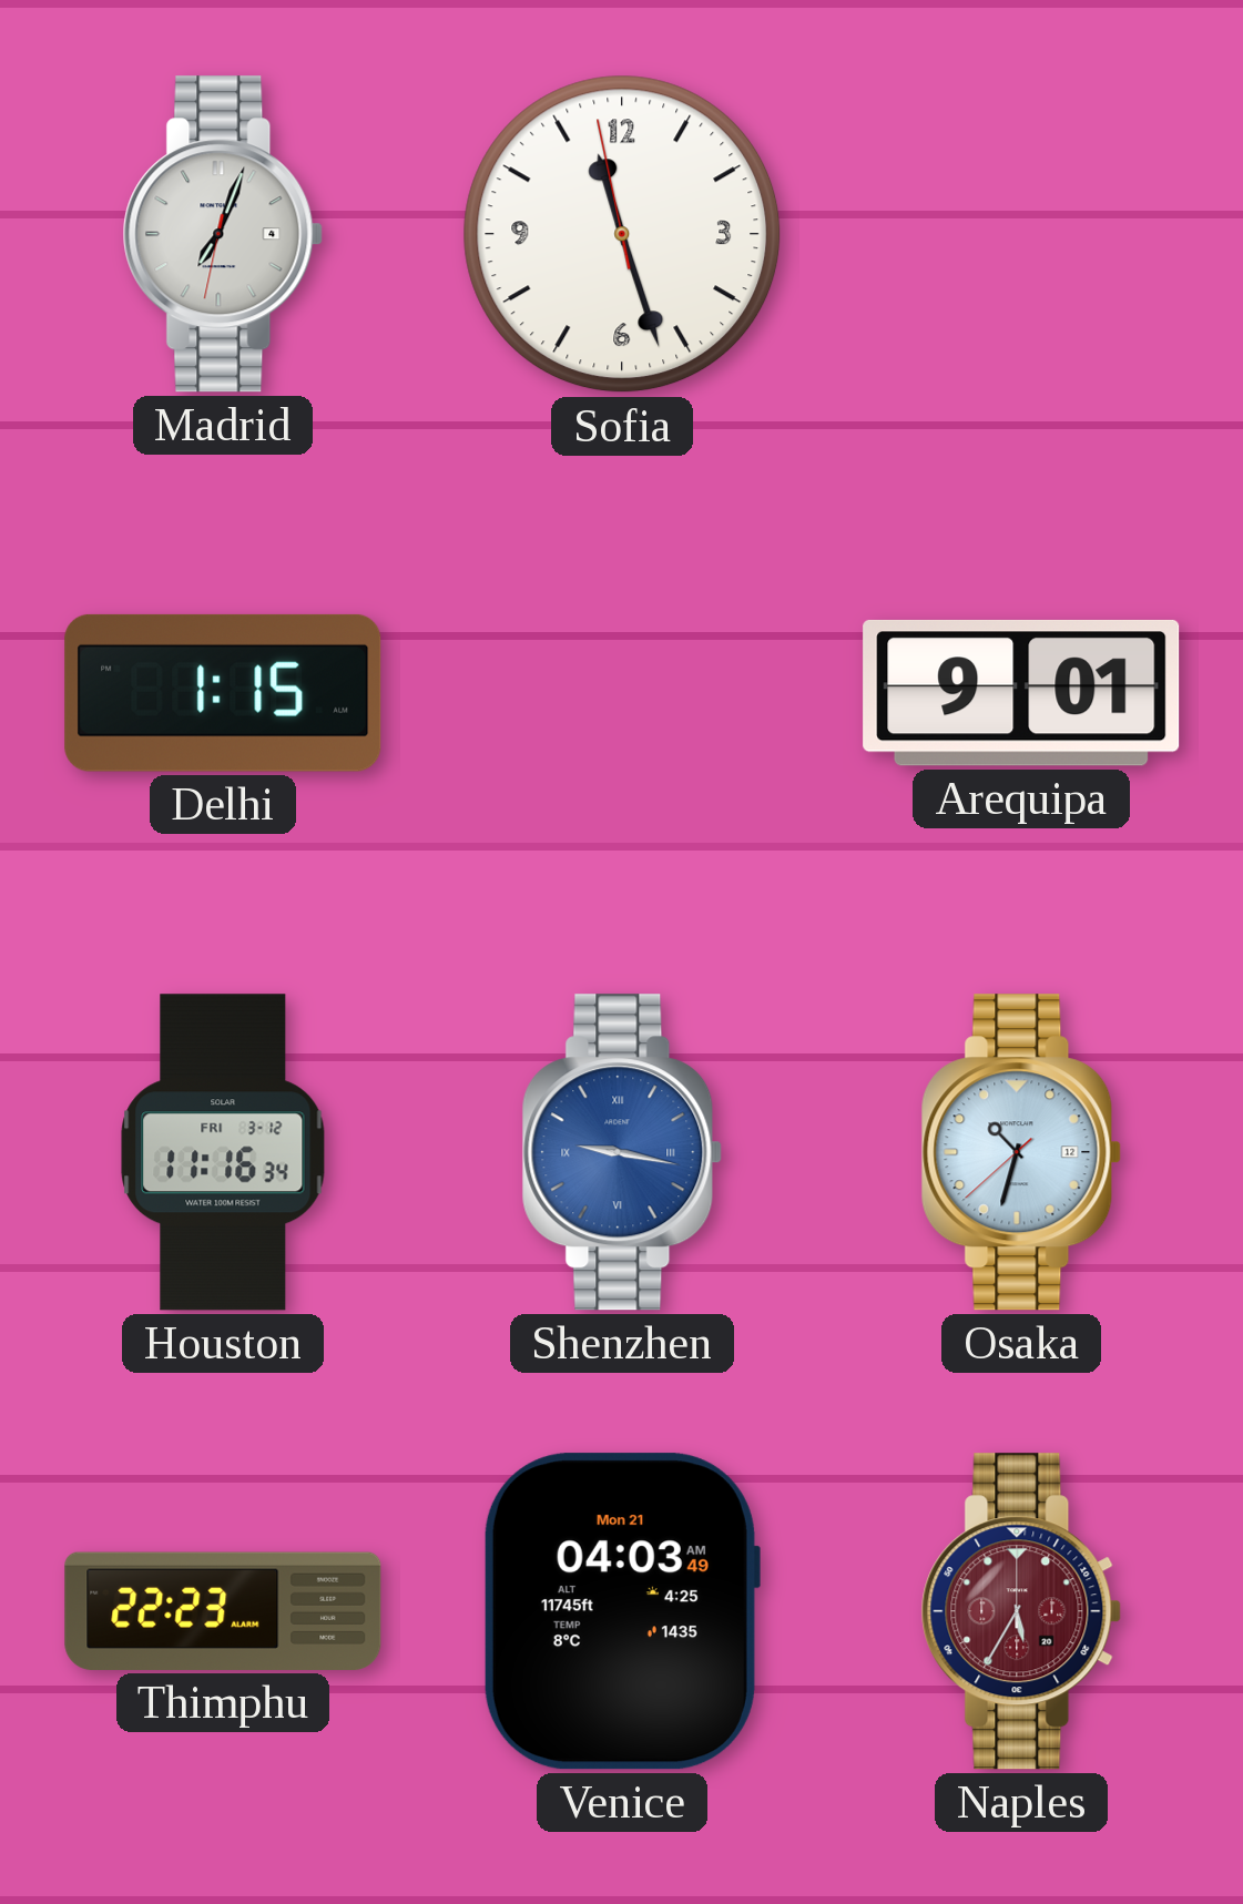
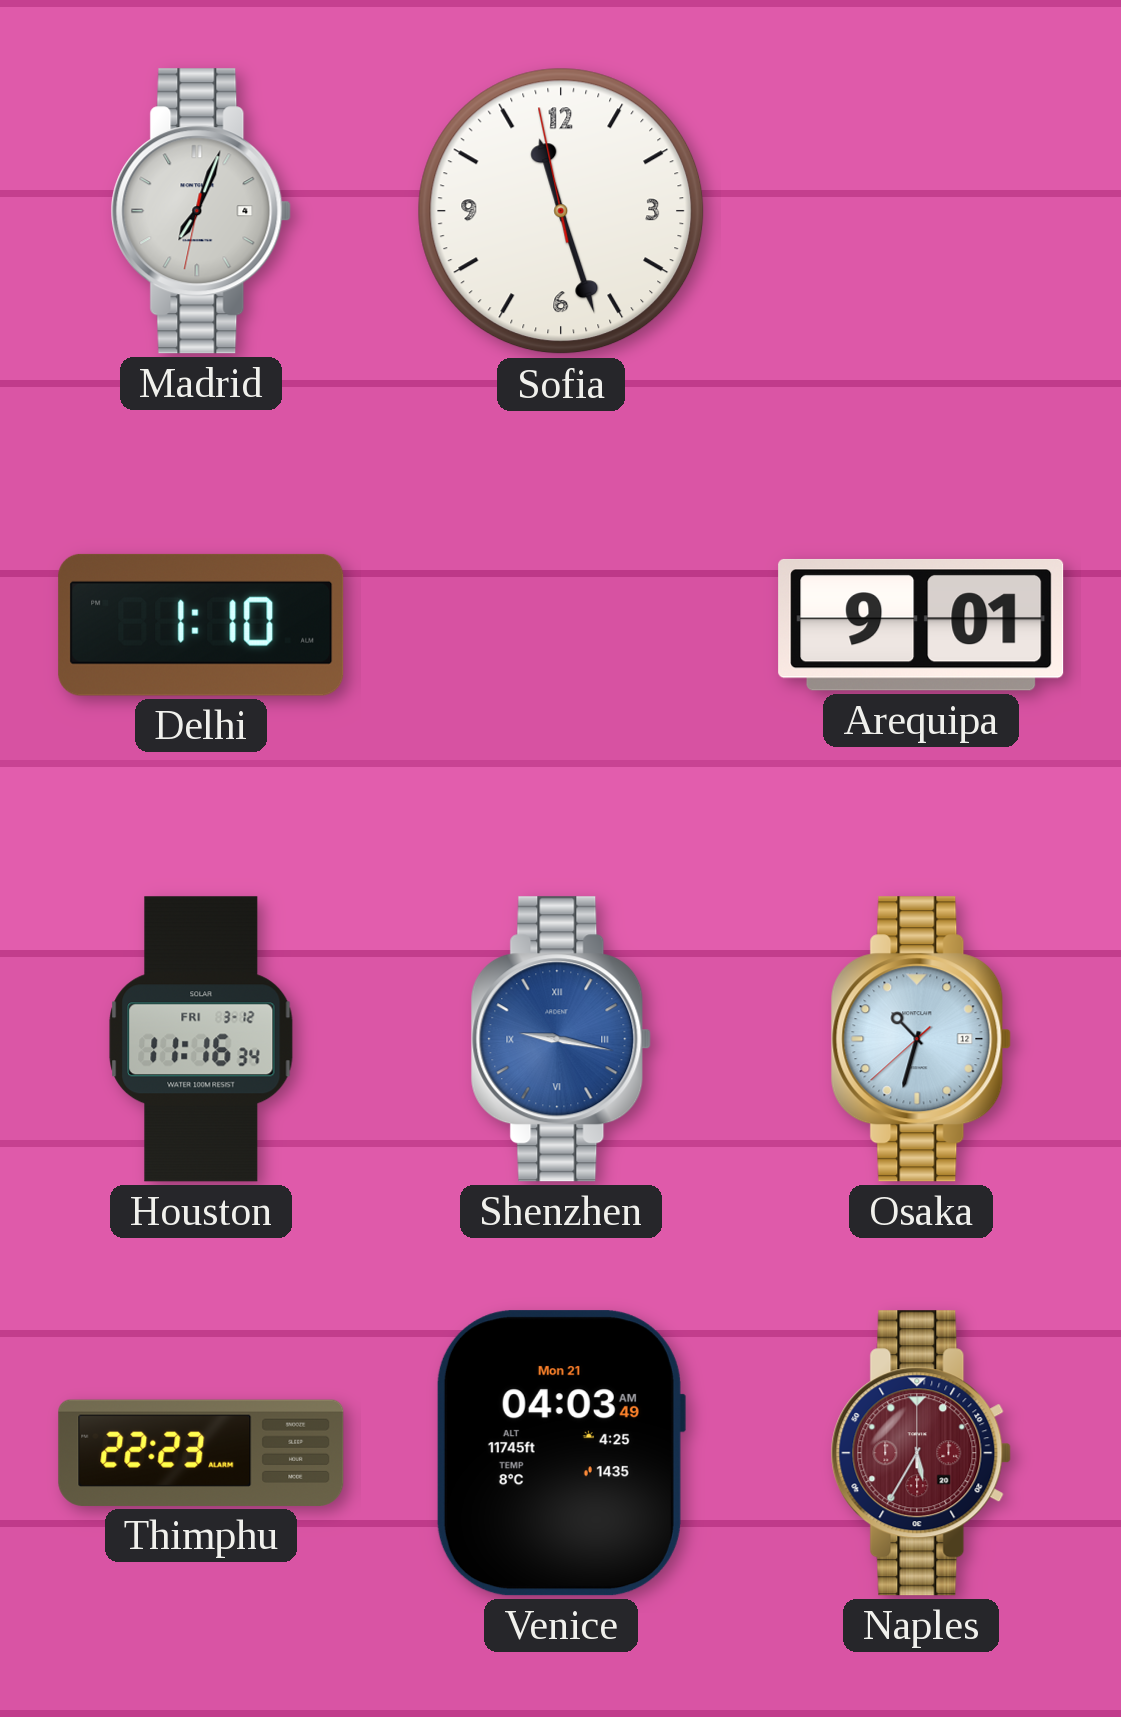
Delhi: 1:15 -> 1:10 (201, 625)
